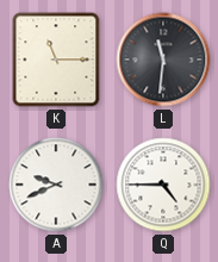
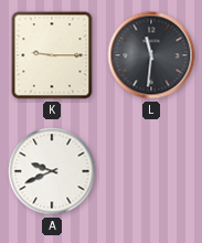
K: 11:15 -> 9:15 (52, 55)
Q: 4:45 -> none (163, 185)
